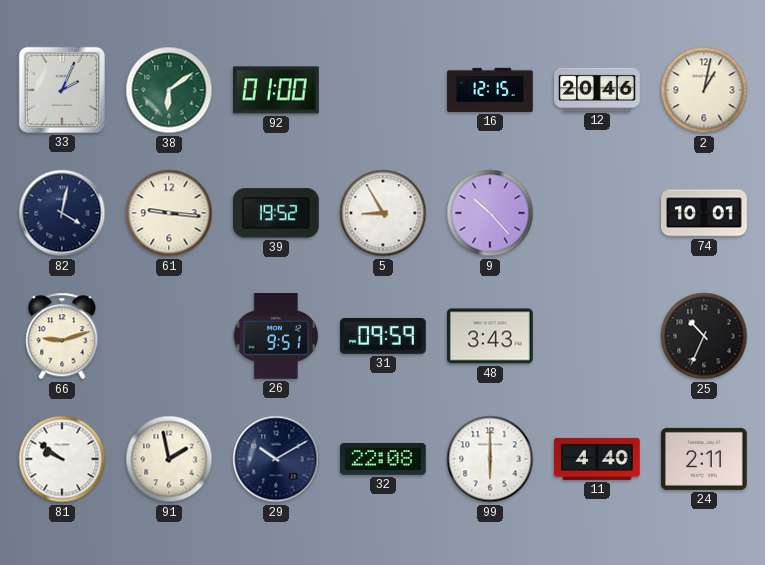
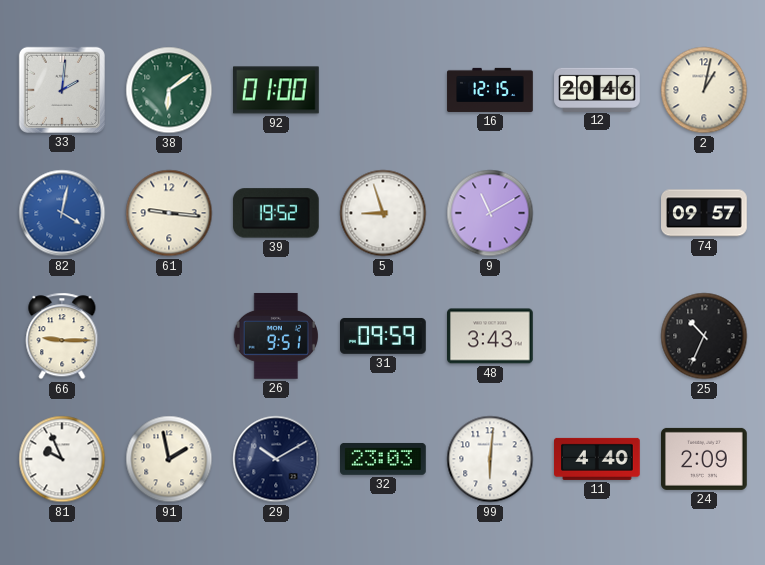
33: 2:04 -> 2:01 (62, 90)
82 dial: navy -> blue (62, 213)
5: 8:55 -> 8:57 (383, 213)
9: 10:23 -> 11:10 (490, 213)
74: 10:01 -> 09:57 (705, 213)
66: 9:12 -> 9:15 (62, 336)
81: 9:51 -> 9:56 (62, 459)
32: 22:08 -> 23:03 (384, 459)
99: 6:00 -> 6:01 (490, 459)
24: 2:11 -> 2:09 (705, 459)
